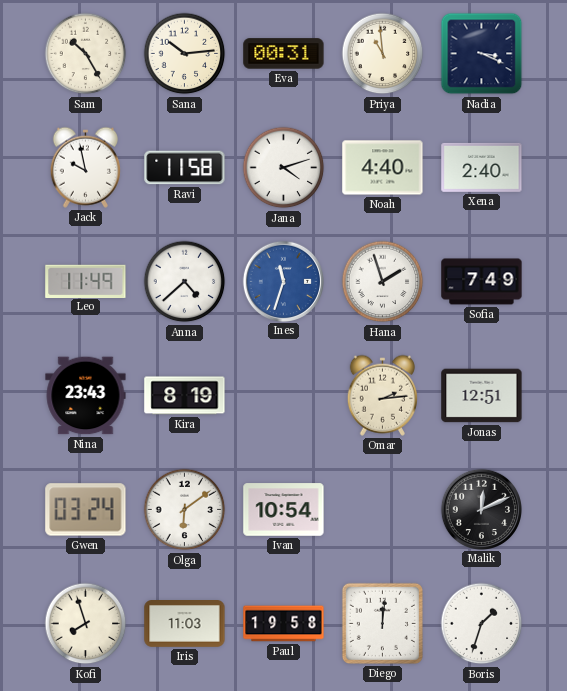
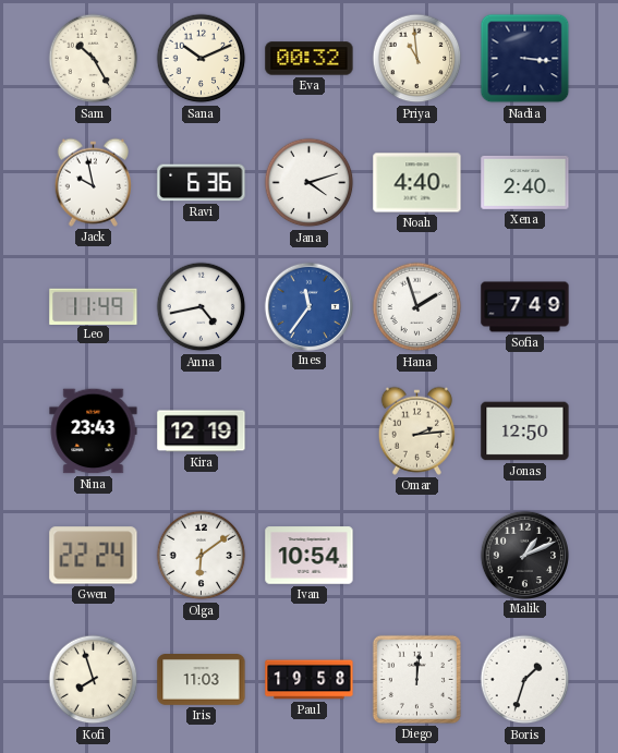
Sana: 10:14 -> 10:11 (202, 59)
Eva: 00:31 -> 00:32 (310, 59)
Nadia: 3:19 -> 3:16 (525, 59)
Ravi: 11:58 -> 6:36 (202, 183)
Anna: 4:38 -> 4:43 (202, 307)
Ines: 11:33 -> 11:36 (308, 306)
Kira: 8:19 -> 12:19 (202, 432)
Jonas: 12:51 -> 12:50 (525, 432)
Gwen: 03:24 -> 22:24 (94, 556)
Malik: 12:11 -> 1:11 (524, 555)
